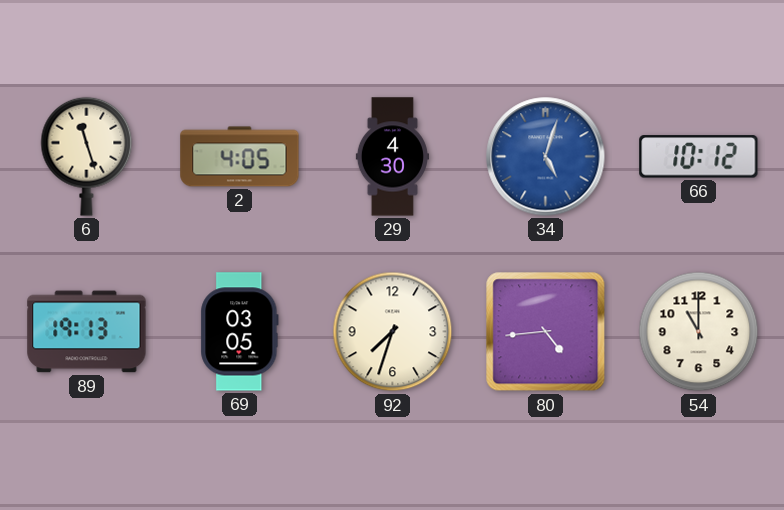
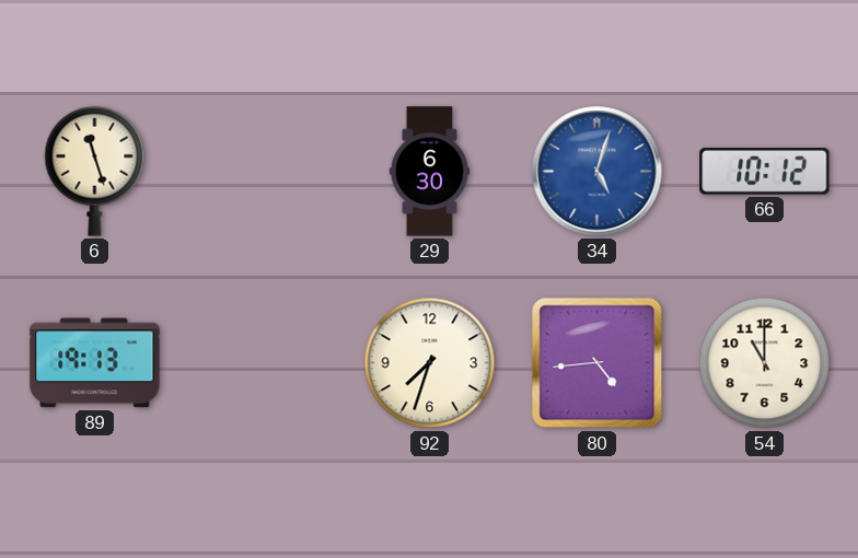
2: 4:05 -> none (240, 157)
29: 4:30 -> 6:30 (429, 172)
69: 03:05 -> none (240, 332)
